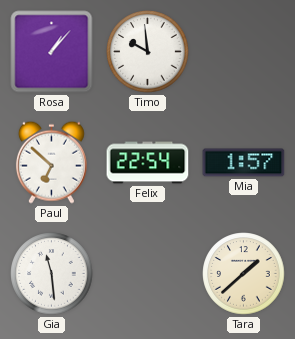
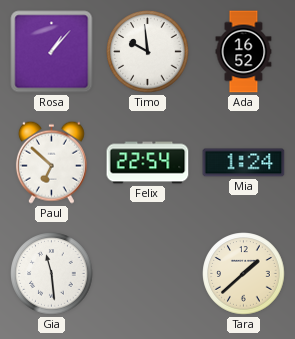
Ada: none -> 16:52 (244, 52)
Mia: 1:57 -> 1:24 (244, 163)
